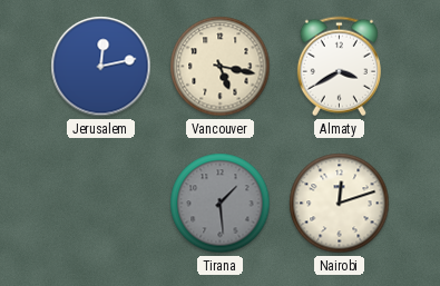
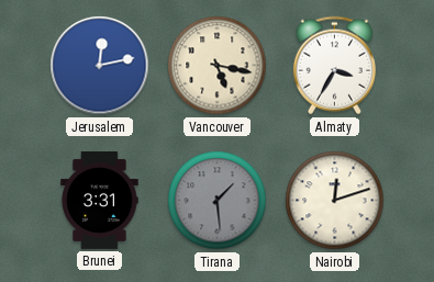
Almaty: 3:40 -> 3:35 (334, 66)
Brunei: none -> 3:31 (100, 201)
